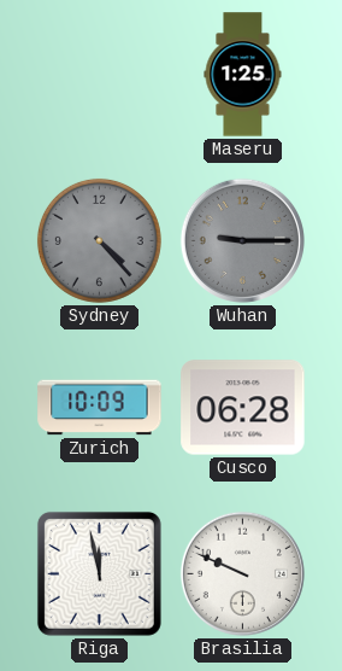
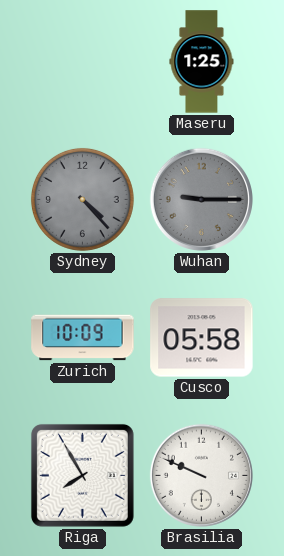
Cusco: 06:28 -> 05:58 (202, 338)
Riga: 11:58 -> 7:55 (82, 475)
